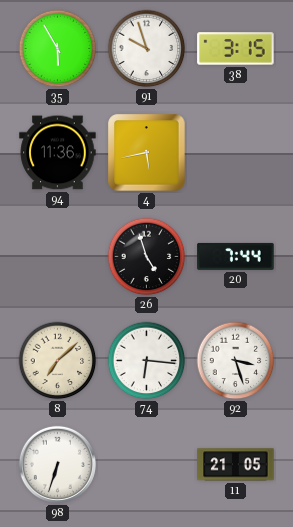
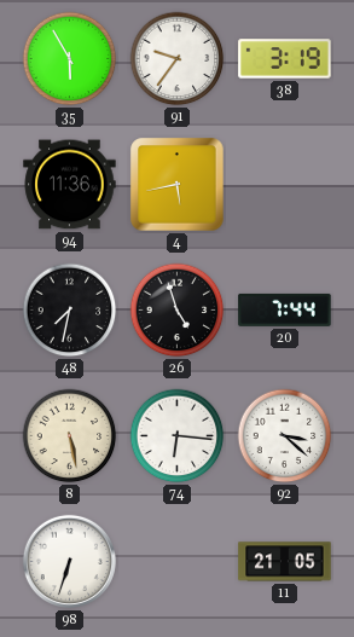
91: 9:57 -> 9:36 (178, 59)
38: 3:15 -> 3:19 (285, 59)
48: none -> 7:32 (70, 311)
8: 7:08 -> 5:28 (70, 436)
92: 3:27 -> 3:22 (285, 436)
